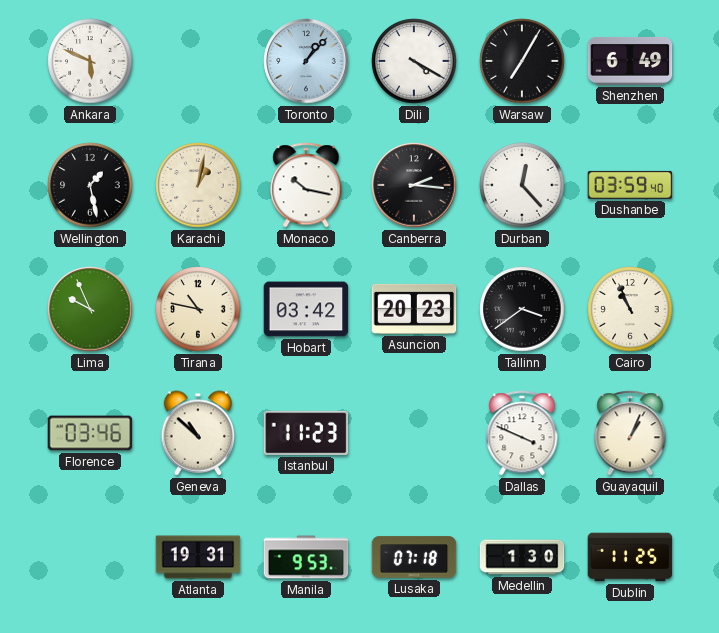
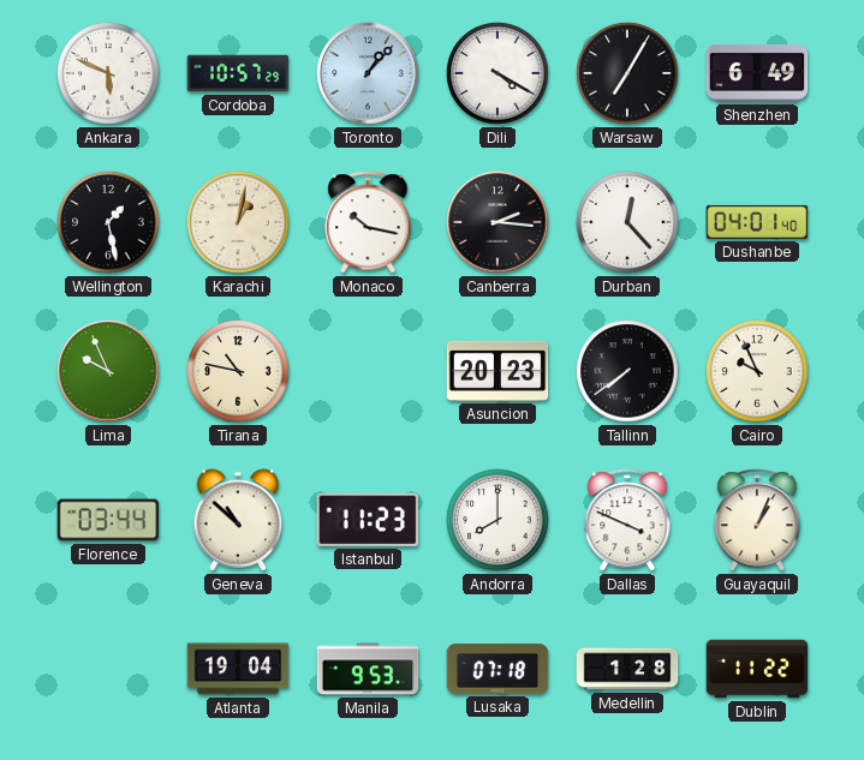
Cordoba: none -> 10:57 (238, 73)
Dushanbe: 03:59 -> 04:01 (757, 222)
Hobart: 03:42 -> none (306, 309)
Tallinn: 3:39 -> 7:39 (627, 371)
Cairo: 10:56 -> 9:56 (757, 371)
Florence: 03:46 -> 03:44 (108, 520)
Andorra: none -> 8:00 (497, 520)
Atlanta: 19:31 -> 19:04 (238, 669)
Medellin: 1:30 -> 1:28 (627, 669)
Dublin: 11:25 -> 11:22 (757, 669)
